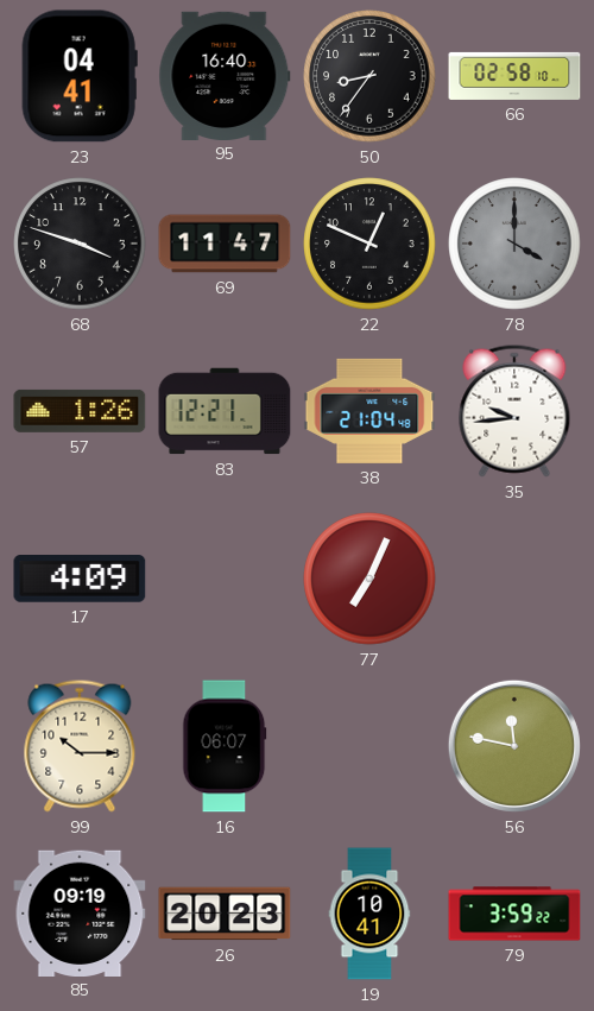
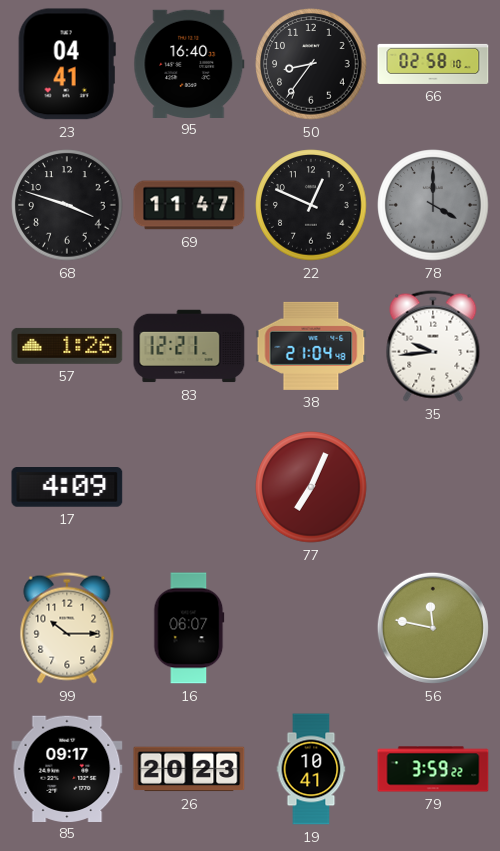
85: 09:19 -> 09:17 (67, 768)
